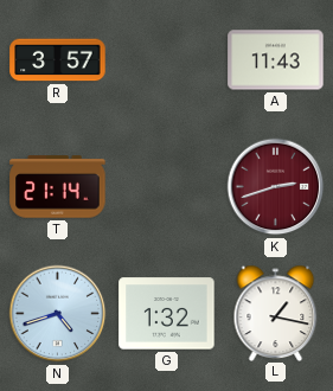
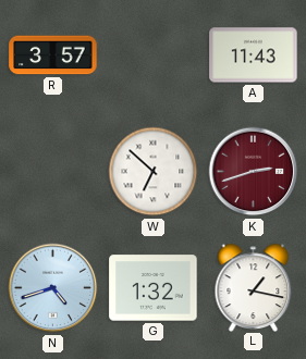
T: 21:14 -> none (58, 187)
W: none -> 6:52 (154, 172)
